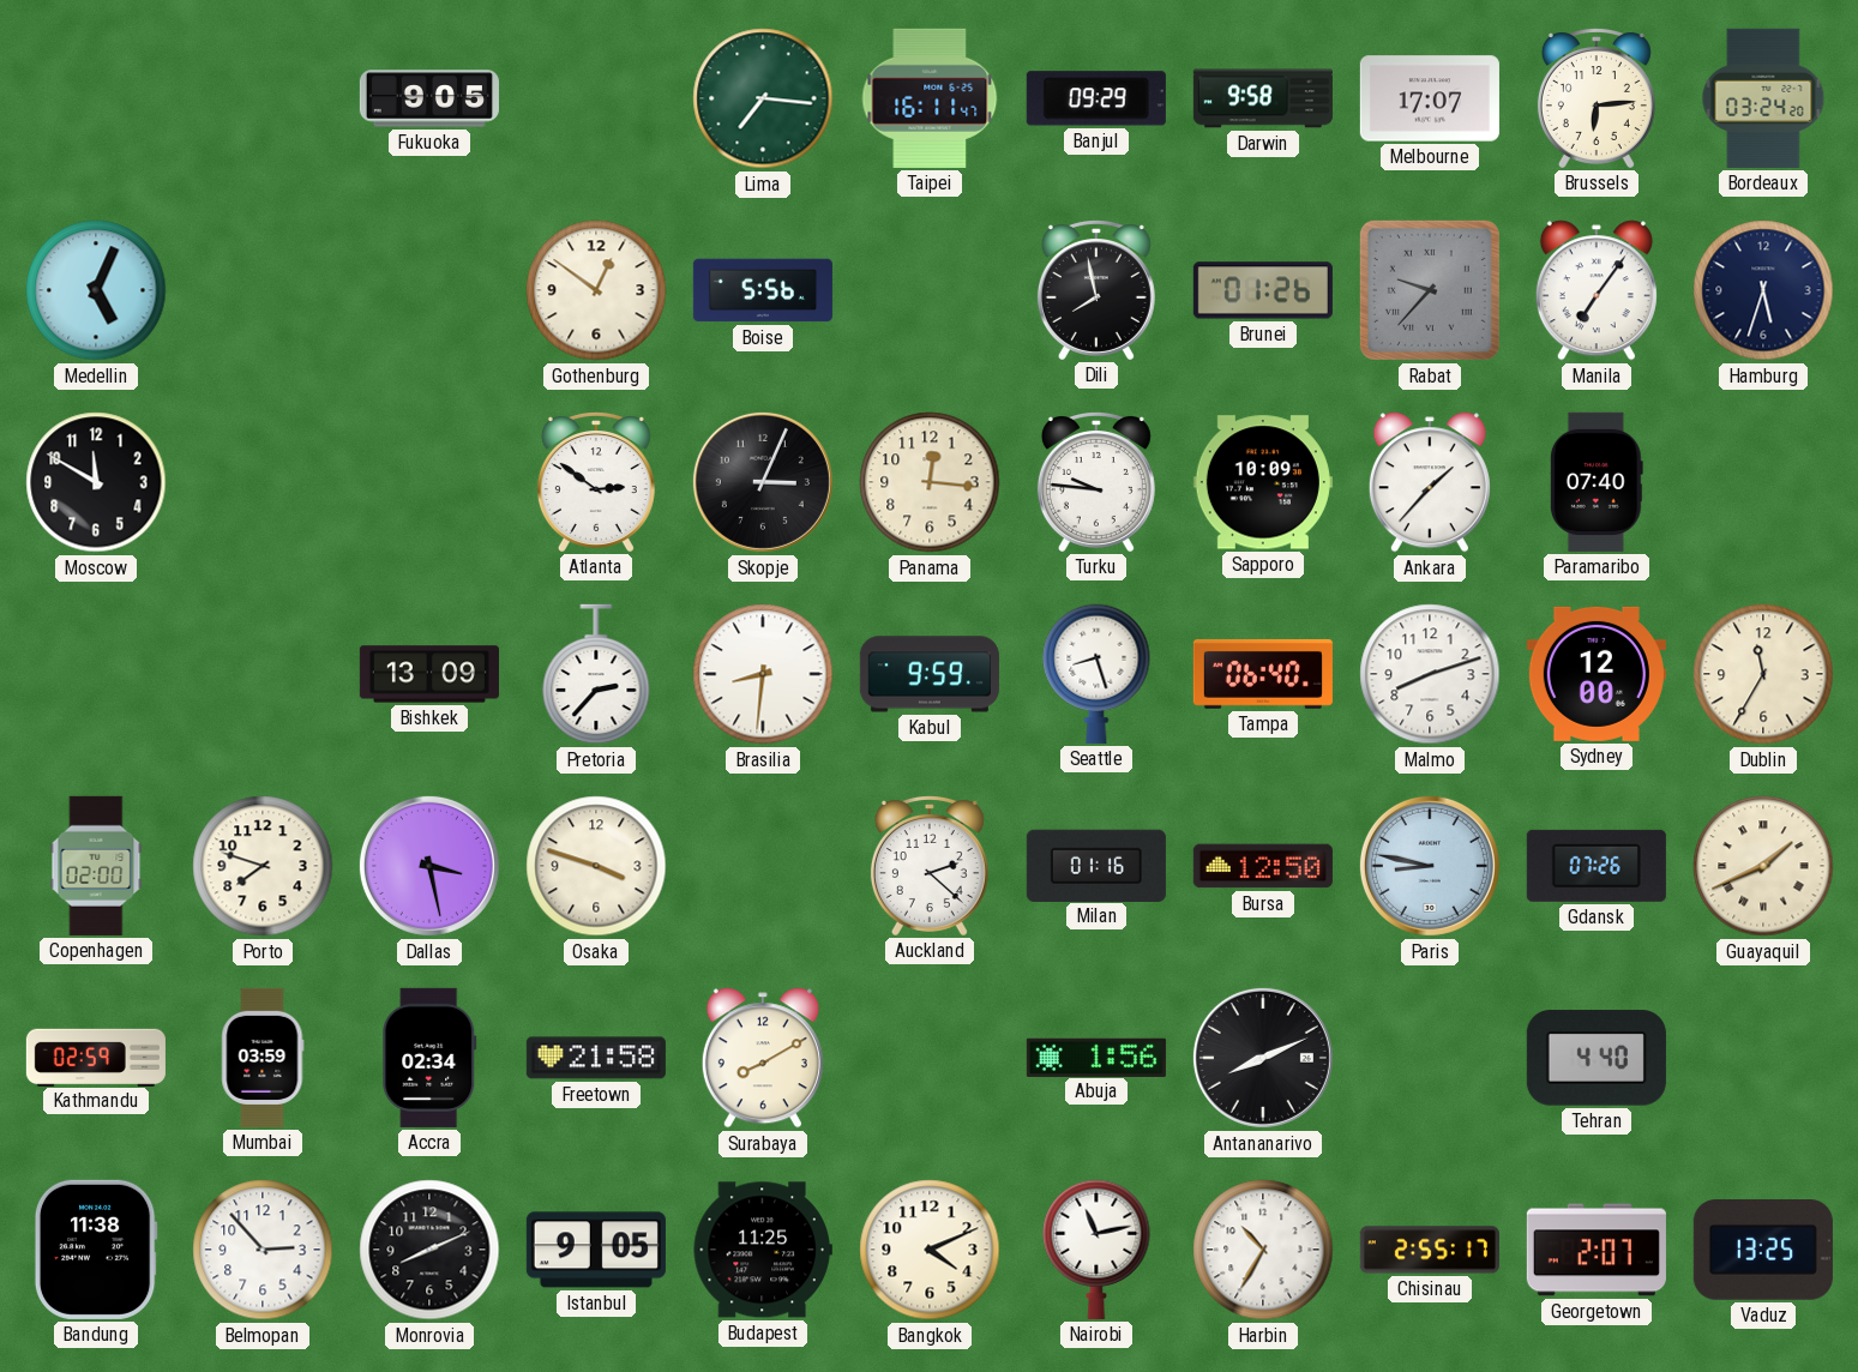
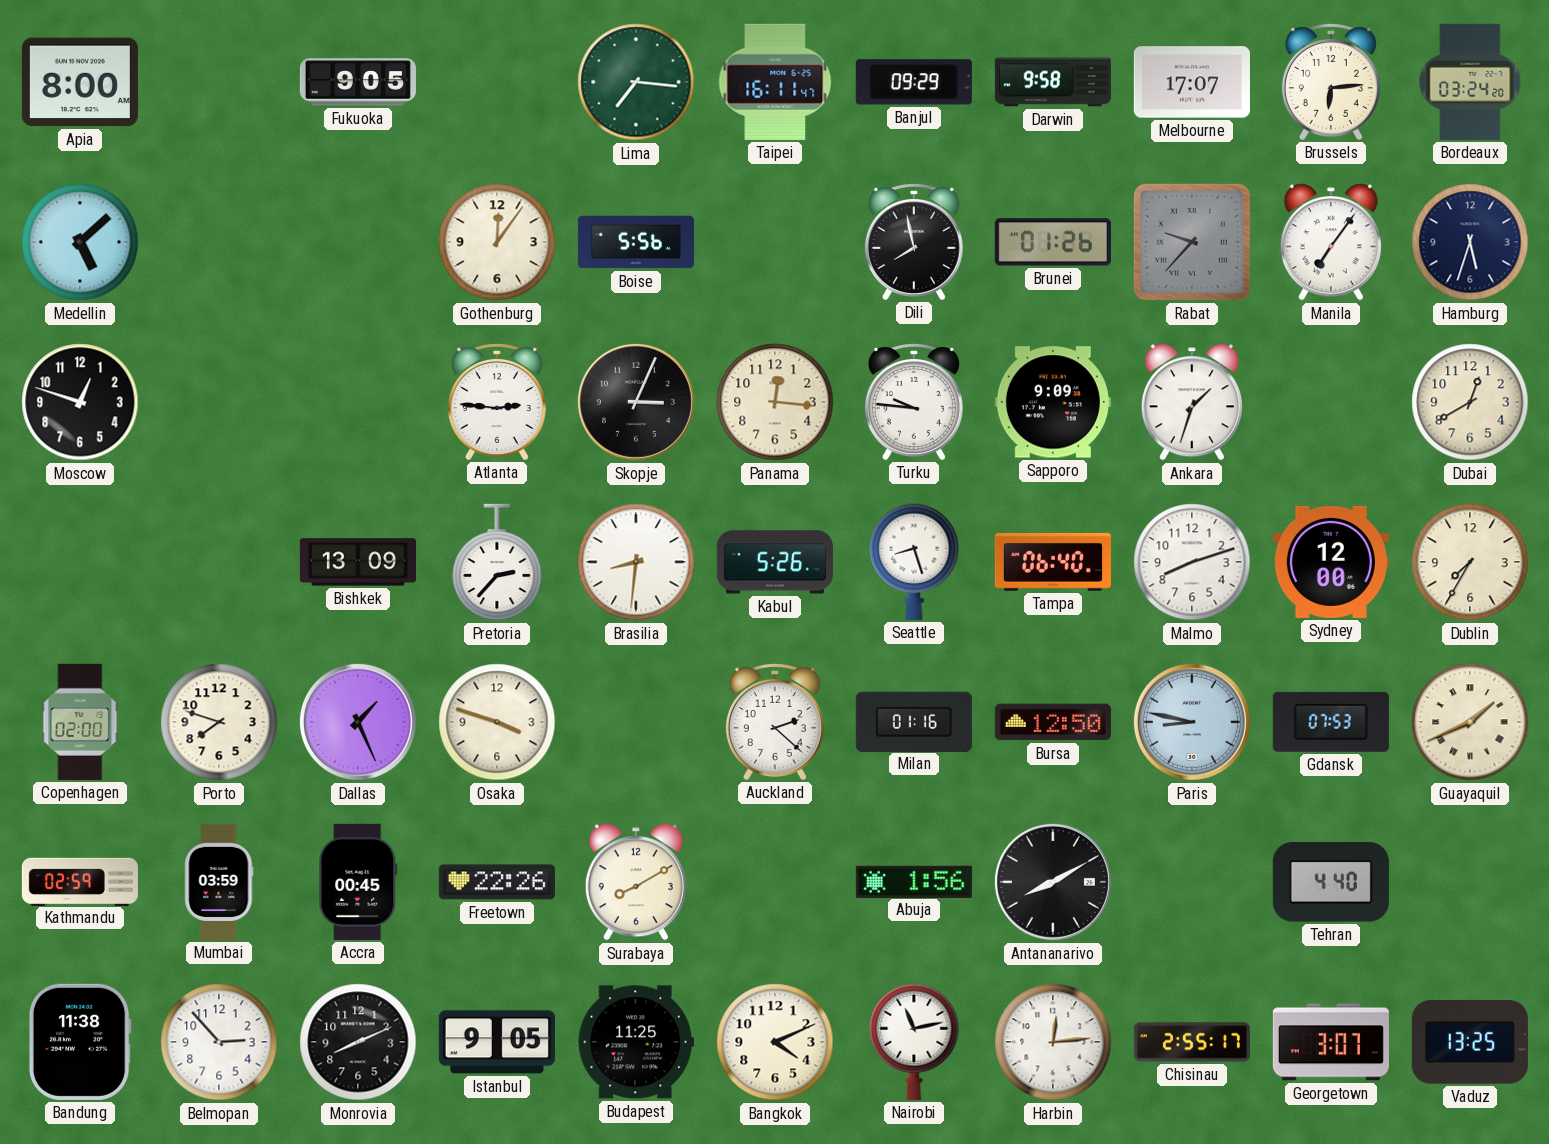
Apia: none -> 8:00 (80, 82)
Medellin: 5:04 -> 5:08 (80, 242)
Gothenburg: 12:51 -> 12:06 (497, 242)
Moscow: 11:50 -> 12:48 (80, 402)
Atlanta: 2:51 -> 2:46 (497, 402)
Sapporo: 10:09 -> 9:09 (1053, 402)
Ankara: 1:37 -> 1:33 (1192, 402)
Paramaribo: 07:40 -> none (1597, 482)
Dubai: none -> 12:40 (1470, 402)
Kabul: 9:59 -> 5:26 (775, 562)
Dublin: 11:35 -> 7:35 (1470, 562)
Dallas: 3:28 -> 1:26 (358, 722)
Gdansk: 07:26 -> 07:53 (1331, 722)
Accra: 02:34 -> 00:45 (358, 882)
Freetown: 21:58 -> 22:26 (497, 882)
Antananarivo: 8:11 -> 8:10 (1053, 882)
Harbin: 10:35 -> 12:14 (1053, 1042)
Georgetown: 2:07 -> 3:07 (1331, 1042)
